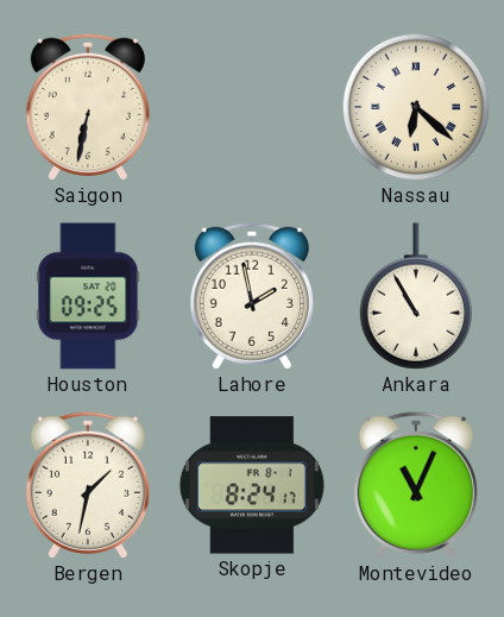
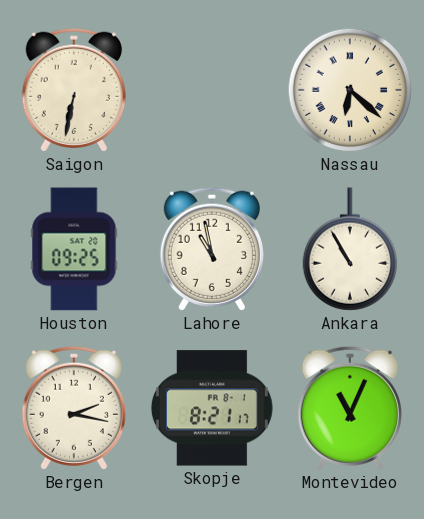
Lahore: 1:58 -> 10:58 (212, 249)
Bergen: 1:32 -> 2:17 (74, 408)
Skopje: 8:24 -> 8:21 (212, 408)
